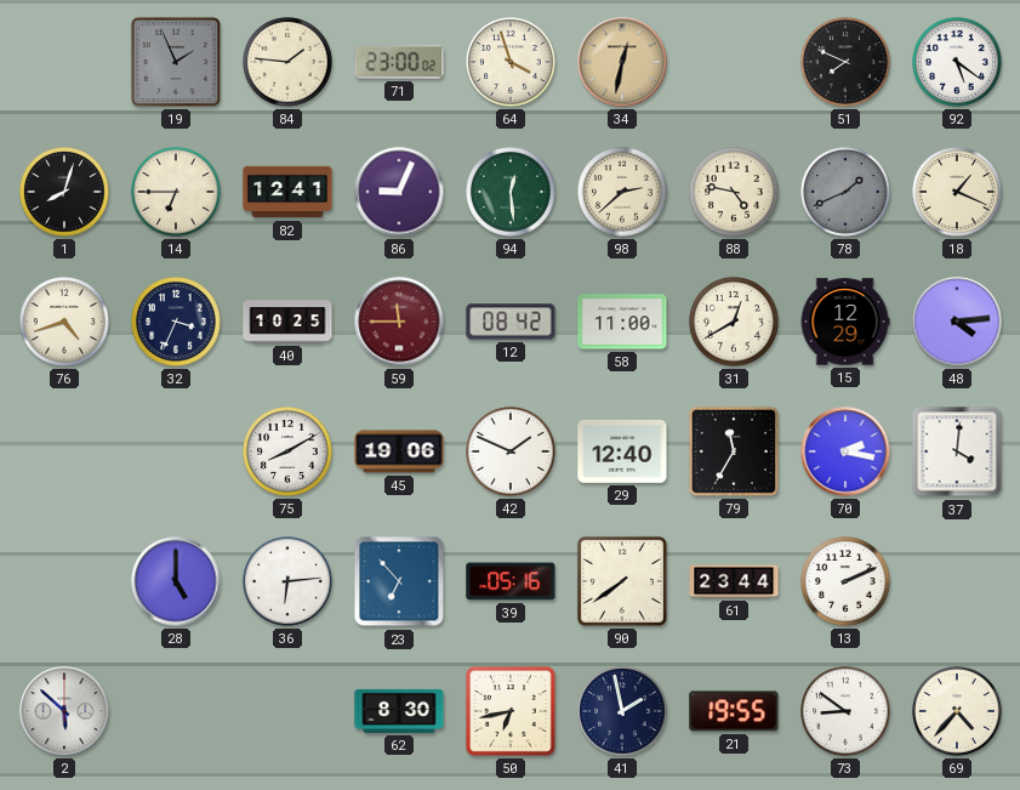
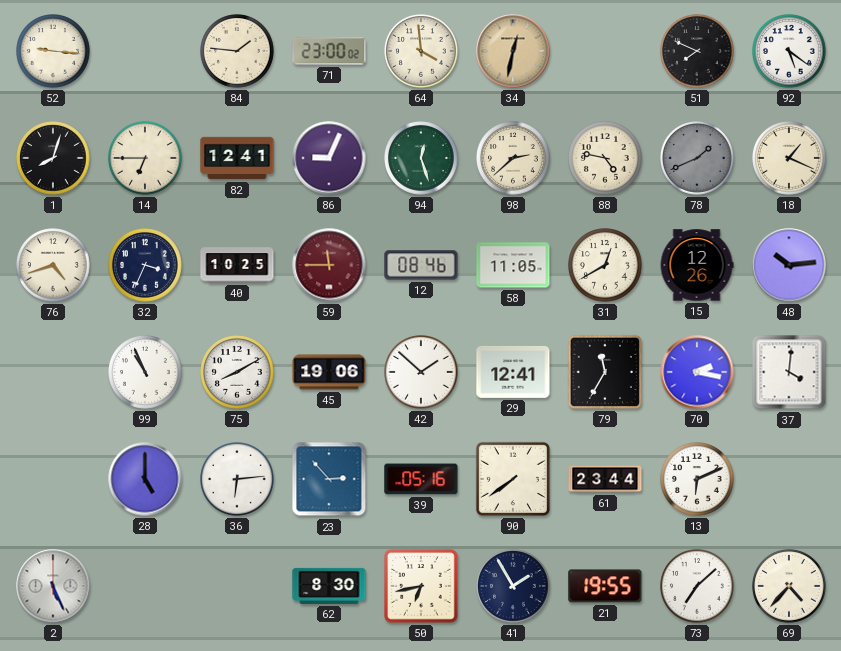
52: none -> 9:16 (53, 51)
19: 1:56 -> none (176, 62)
64: 3:57 -> 3:59 (421, 51)
94: 12:29 -> 12:27 (421, 158)
12: 08:42 -> 08:46 (421, 265)
58: 11:00 -> 11:05 (513, 265)
15: 12:29 -> 12:26 (697, 265)
48: 4:14 -> 10:14 (789, 265)
99: none -> 10:56 (145, 372)
42: 1:49 -> 1:52 (421, 372)
29: 12:40 -> 12:41 (513, 372)
23: 6:53 -> 2:53 (329, 479)
13: 2:11 -> 6:11 (697, 479)
2: 5:52 -> 5:26 (53, 586)
41: 1:58 -> 1:55 (513, 586)
73: 8:51 -> 7:08 (697, 586)
